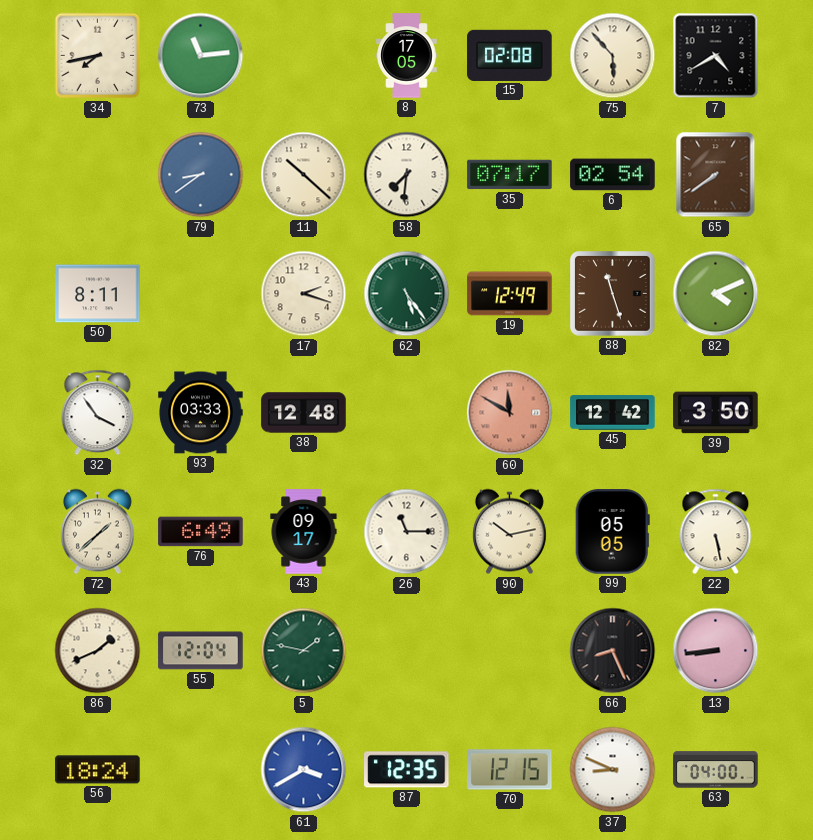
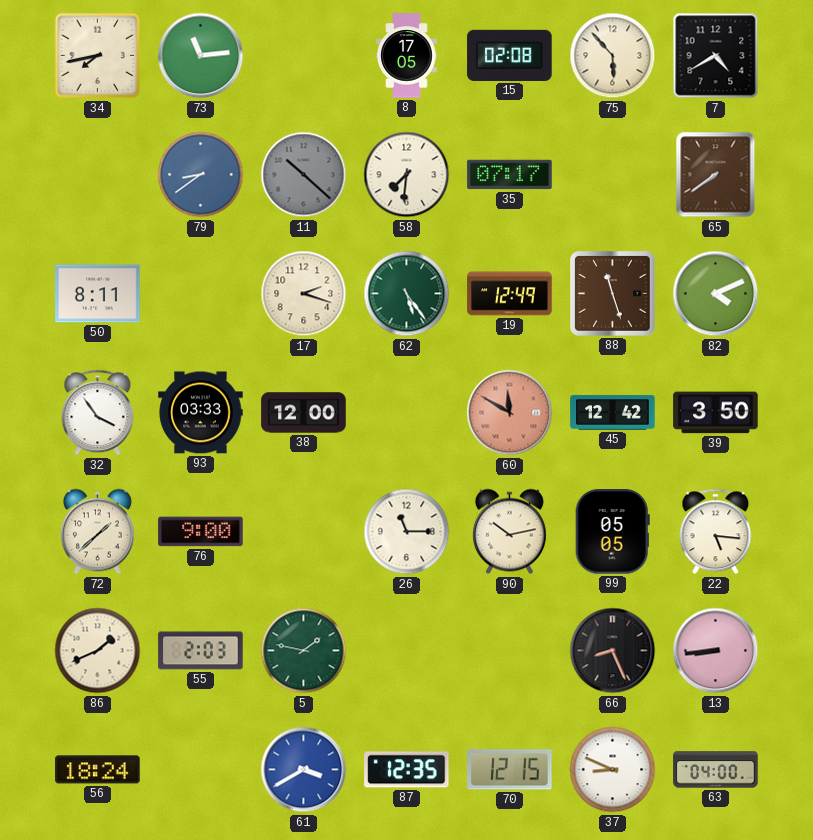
11 dial: cream -> grey (304, 175)
6: 02:54 -> none (613, 175)
38: 12:48 -> 12:00 (304, 413)
76: 6:49 -> 9:00 (201, 532)
43: 09:17 -> none (304, 532)
22: 5:28 -> 5:16 (716, 532)
55: 12:04 -> 2:03 (201, 651)
